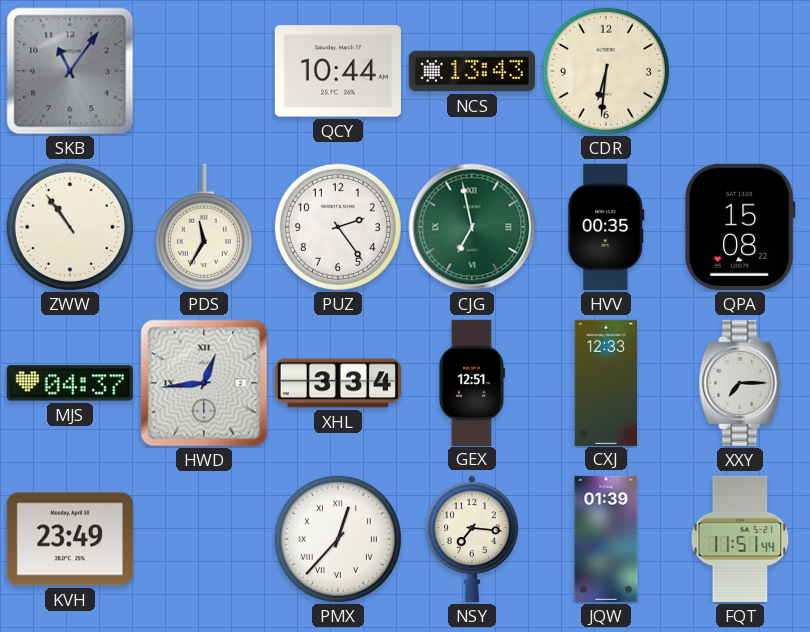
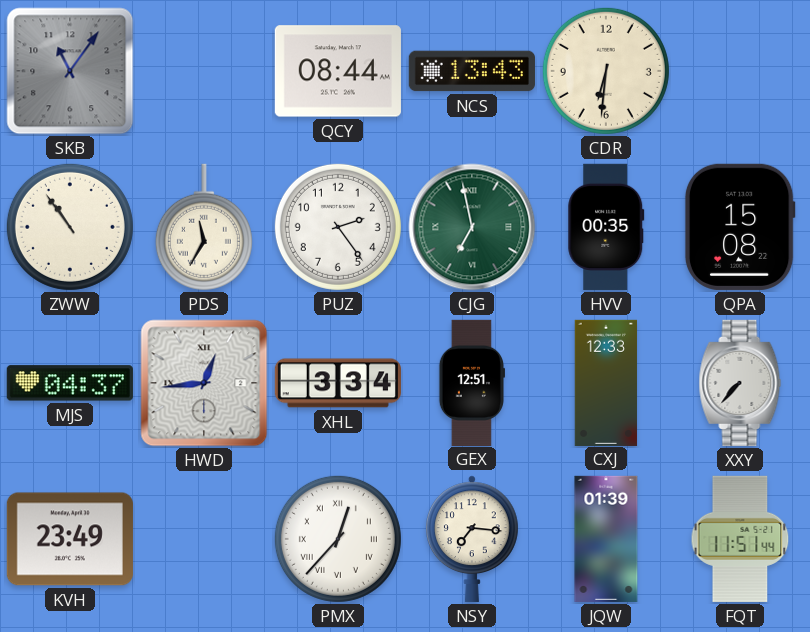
QCY: 10:44 -> 08:44 (338, 71)
XXY: 7:15 -> 7:37 (740, 383)
